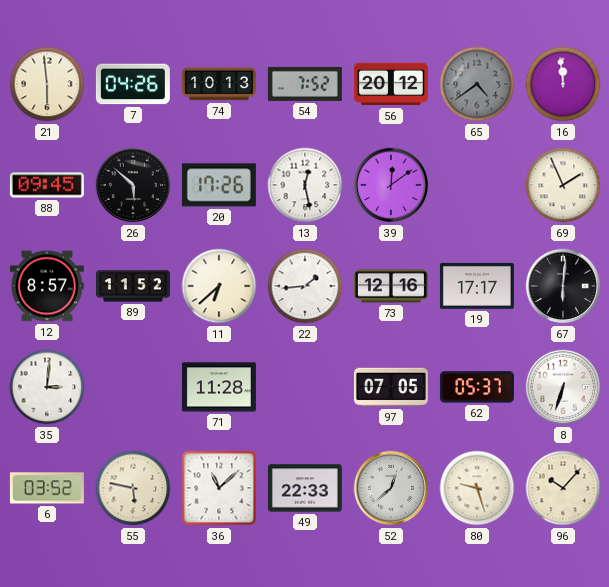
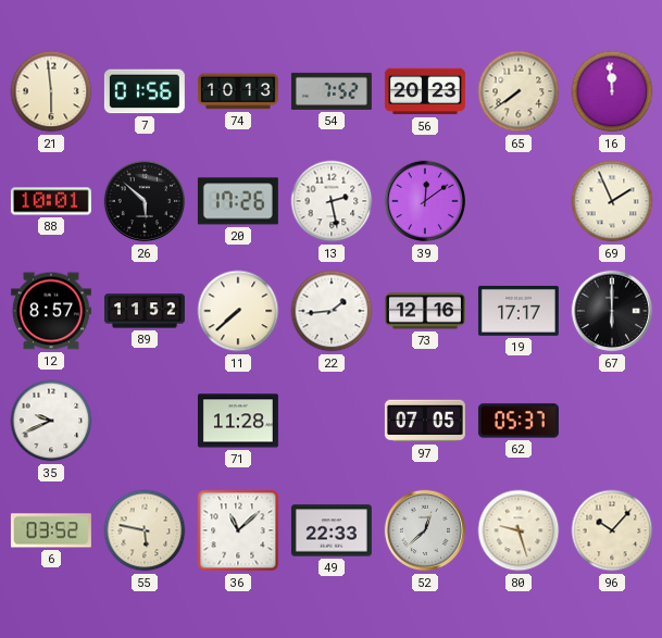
7: 04:26 -> 01:56 (145, 91)
56: 20:12 -> 20:23 (425, 91)
65: 4:39 -> 7:39 (519, 91)
65 dial: grey -> cream (519, 91)
88: 09:45 -> 10:01 (51, 201)
13: 12:28 -> 2:28 (332, 201)
11: 6:38 -> 7:38 (238, 311)
67: 6:01 -> 6:00 (612, 311)
35: 3:01 -> 9:41 (51, 421)
8: 6:33 -> none (563, 387)
